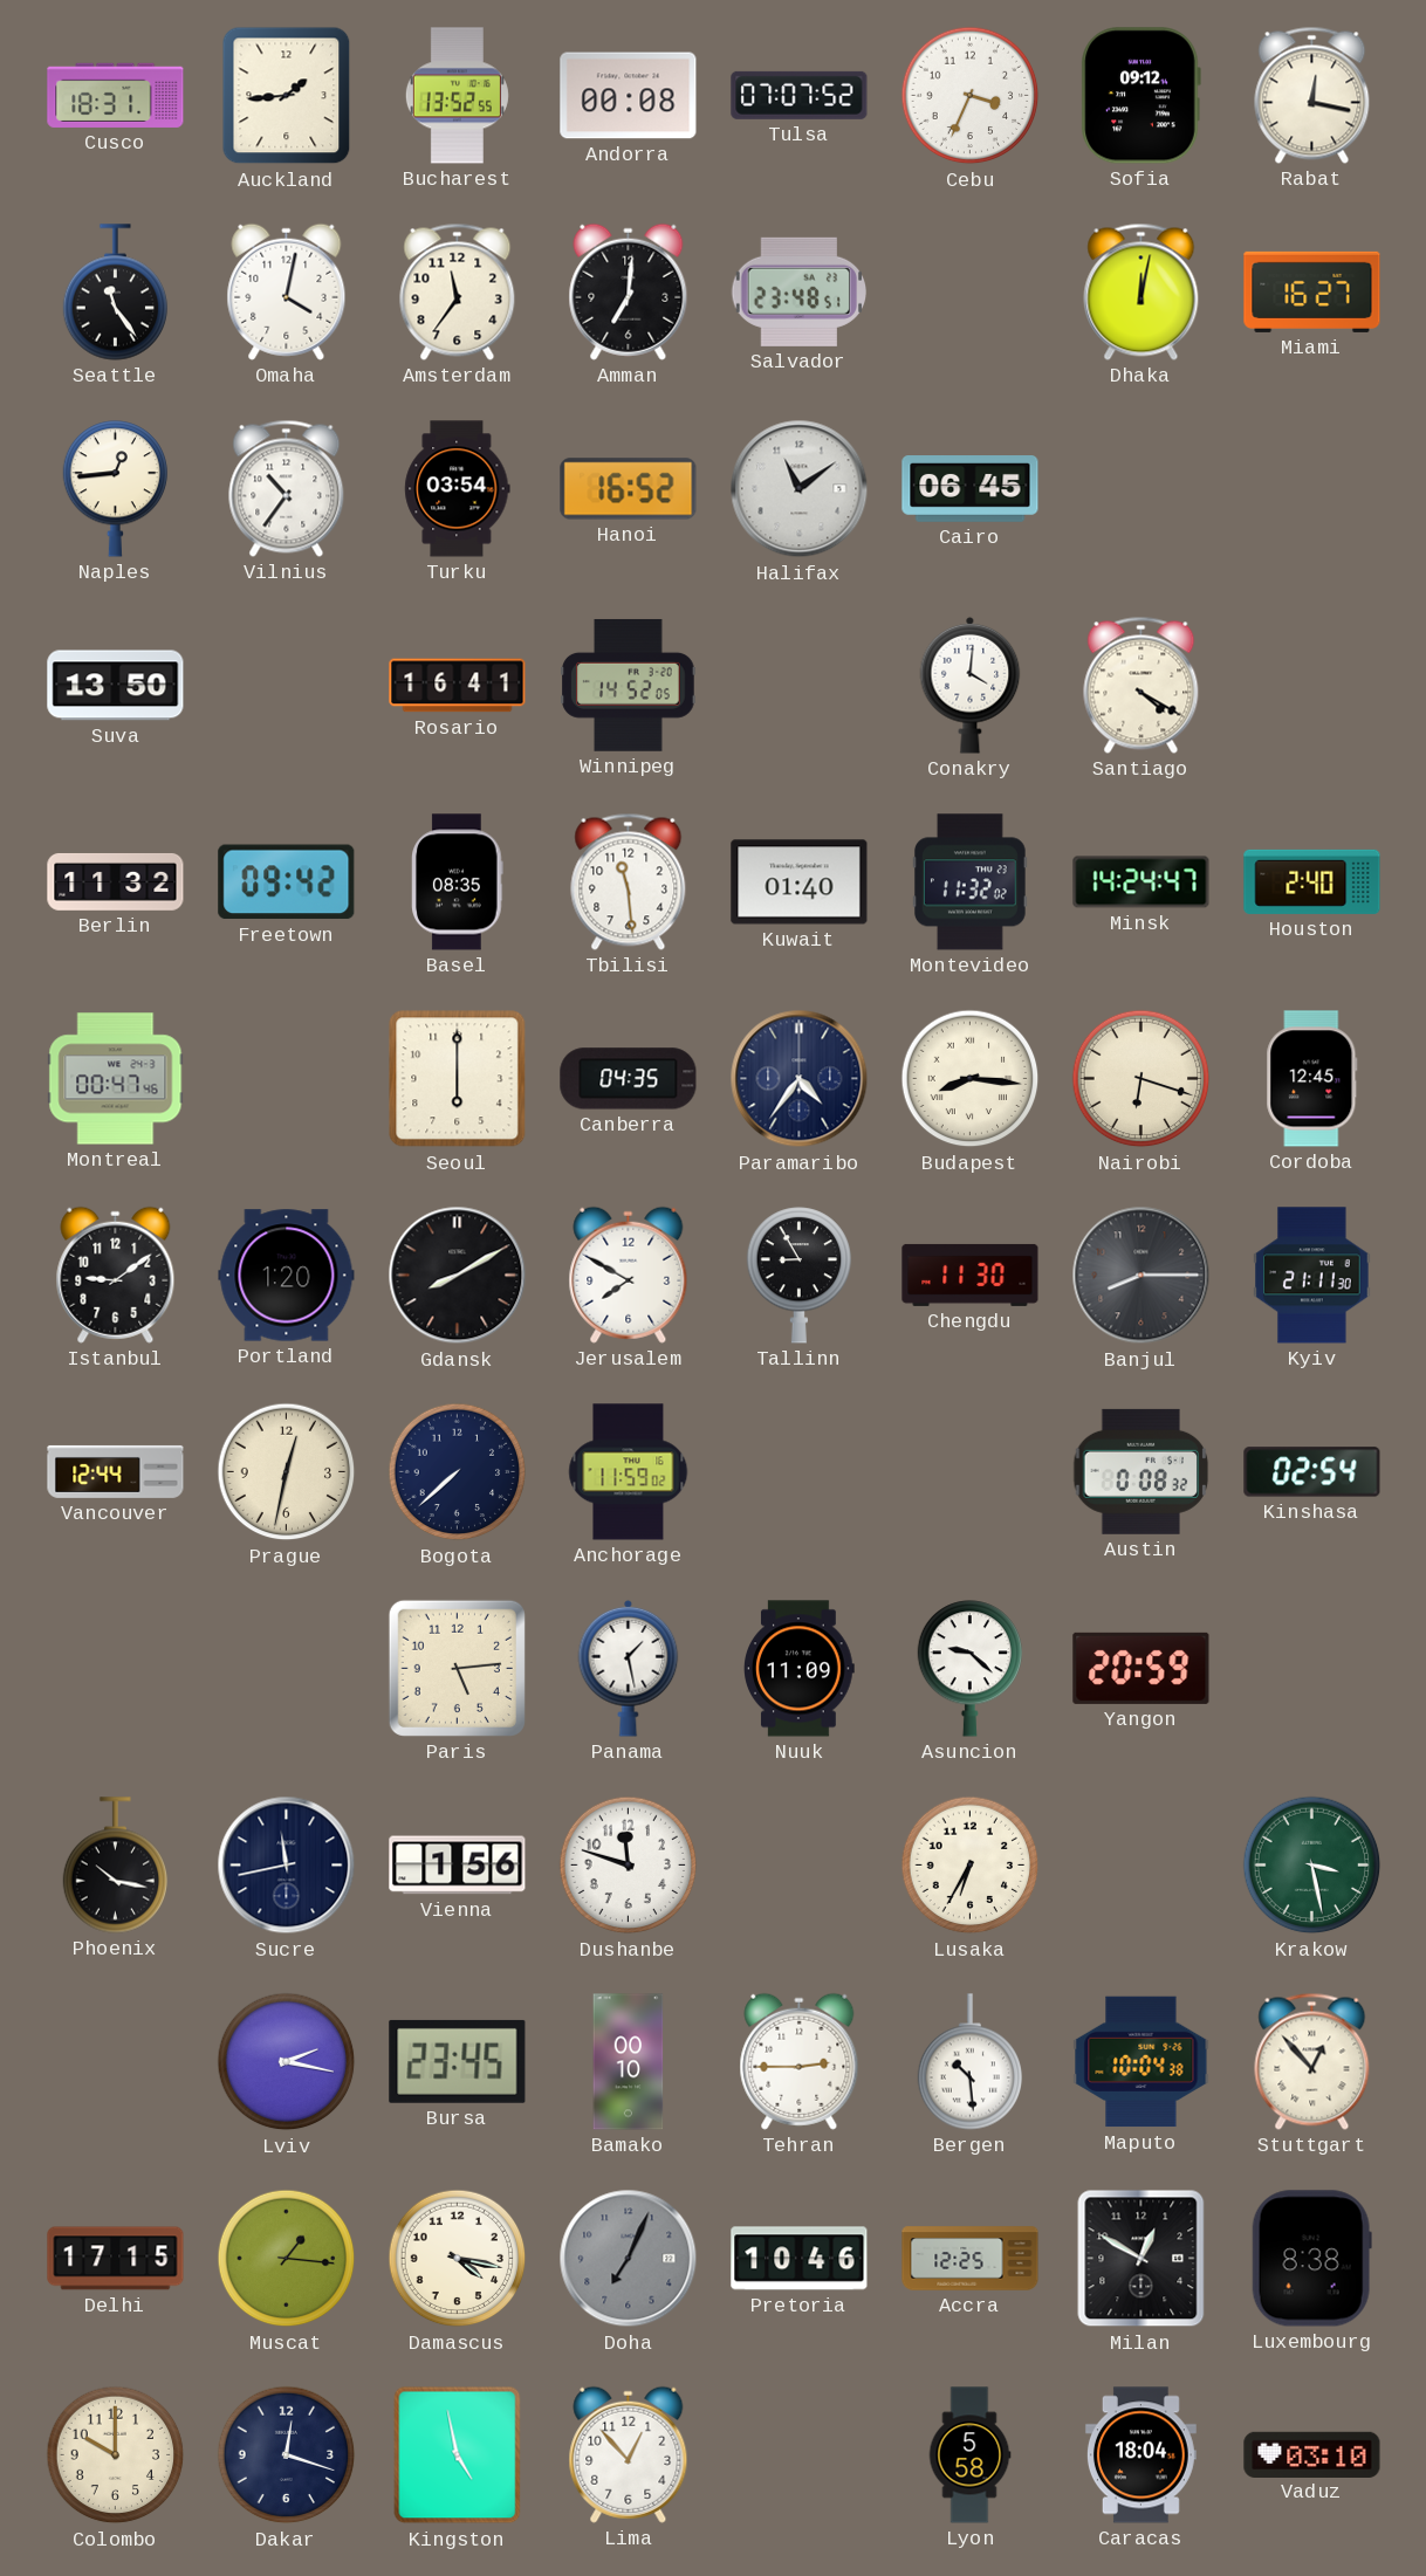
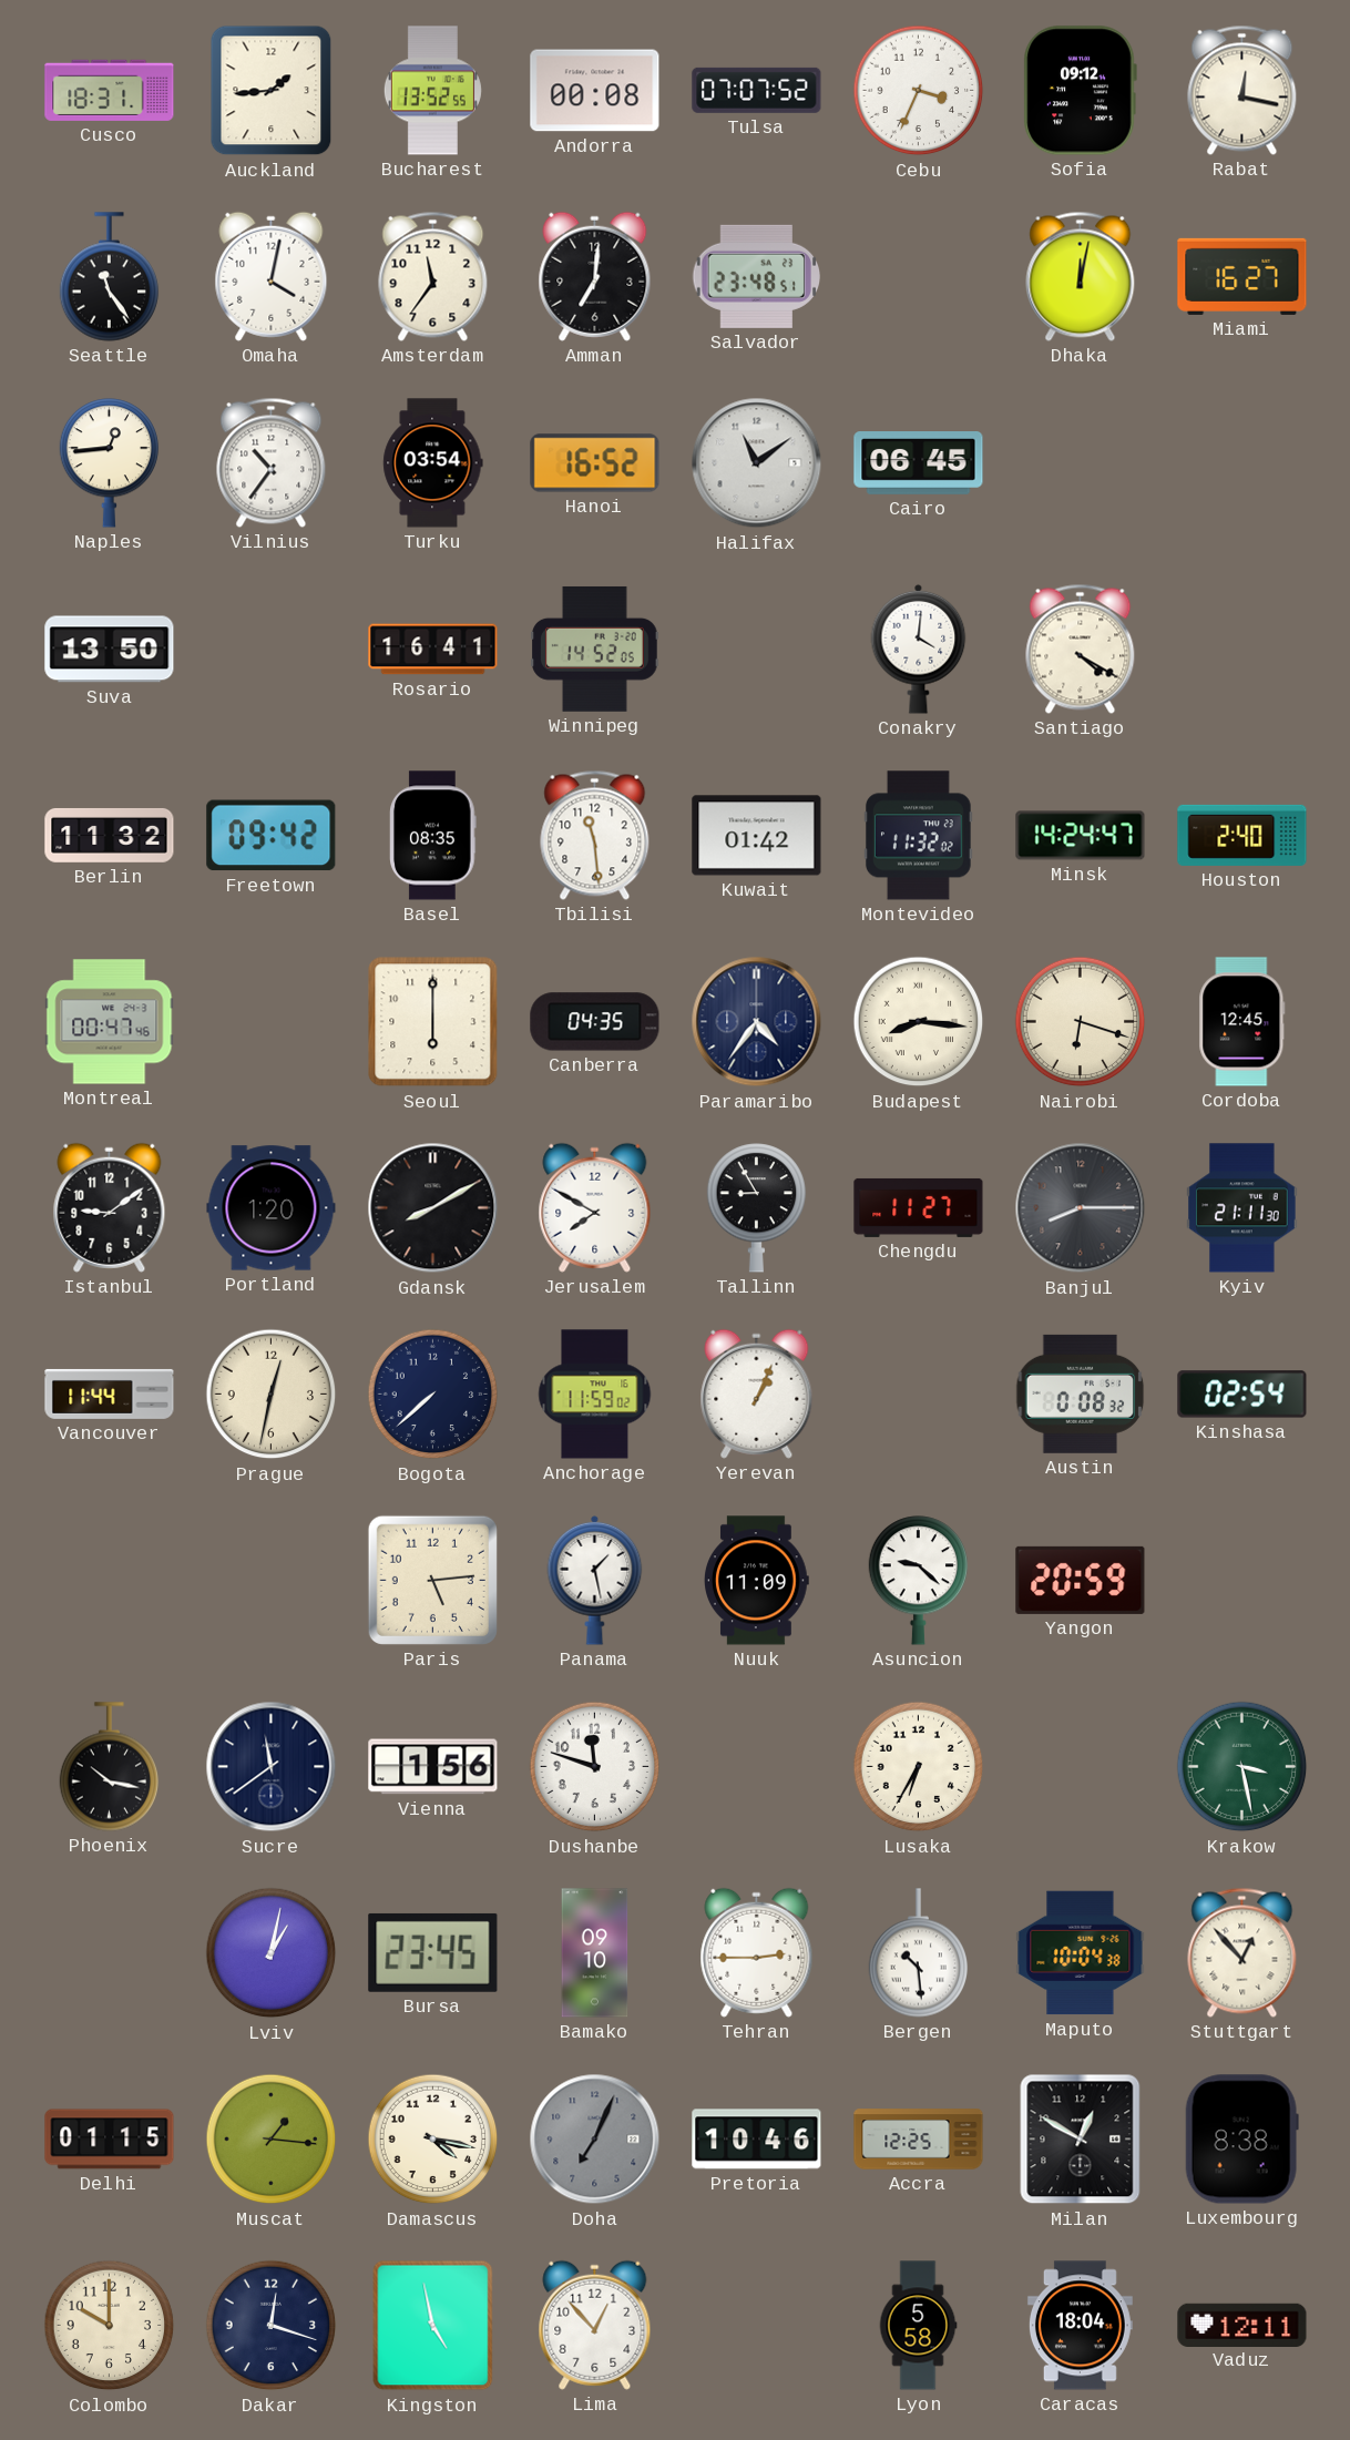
Kuwait: 01:40 -> 01:42 (757, 836)
Chengdu: 11:30 -> 11:27 (919, 1207)
Vancouver: 12:44 -> 11:44 (110, 1393)
Yerevan: none -> 1:04 (757, 1393)
Sucre: 11:43 -> 11:39 (272, 1767)
Lviv: 2:17 -> 1:02 (272, 1953)
Bamako: 00:10 -> 09:10 (595, 1953)
Delhi: 17:15 -> 01:15 (110, 2140)
Vaduz: 03:10 -> 12:11 (1242, 2325)
